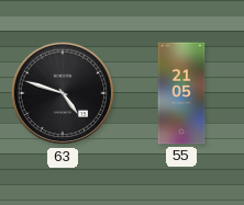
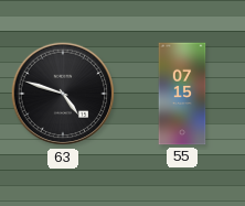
55: 21:05 -> 07:15 (182, 94)
